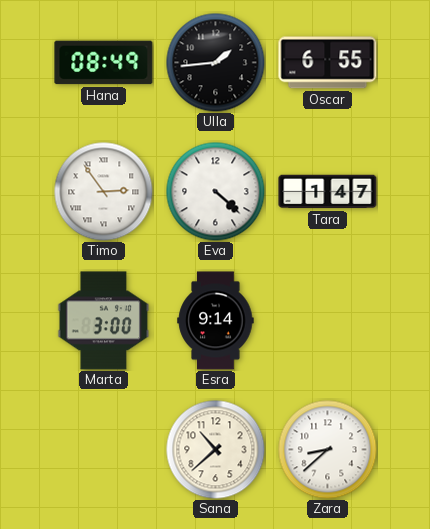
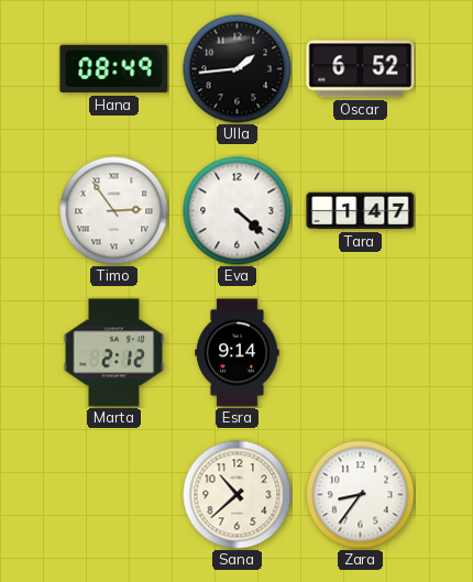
Oscar: 6:55 -> 6:52 (361, 69)
Marta: 3:00 -> 2:12 (114, 353)
Zara: 8:38 -> 8:36 (361, 495)
